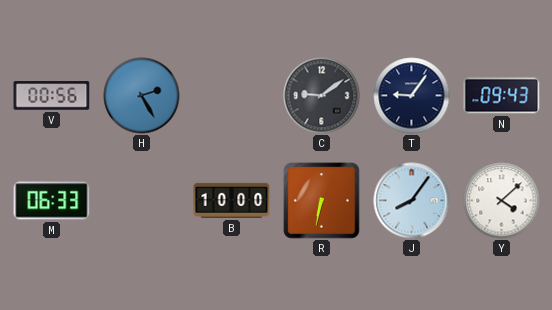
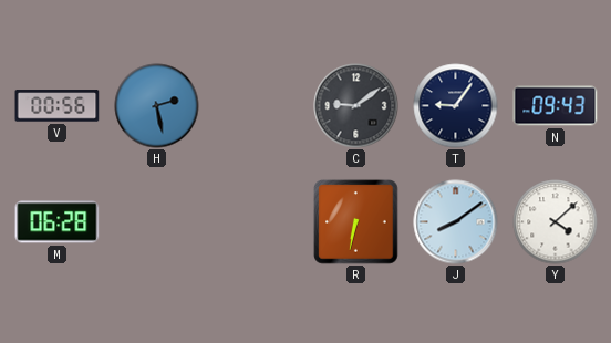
H: 2:25 -> 2:28 (157, 106)
M: 06:33 -> 06:28 (58, 222)
B: 10:00 -> none (232, 200)
J: 8:06 -> 8:09 (456, 222)
